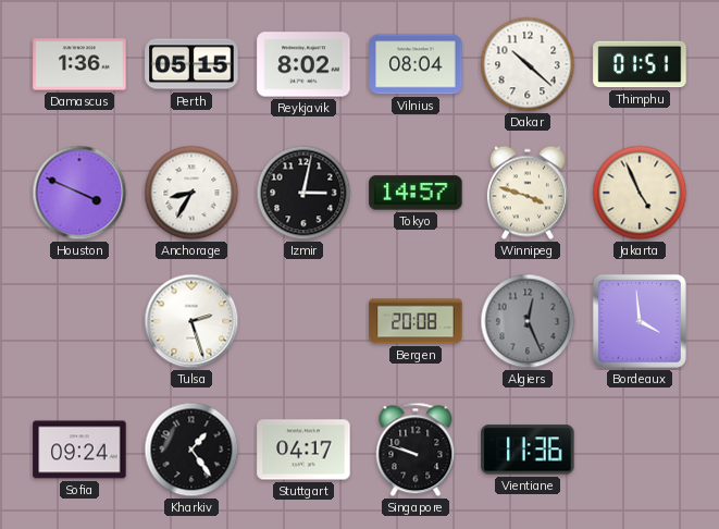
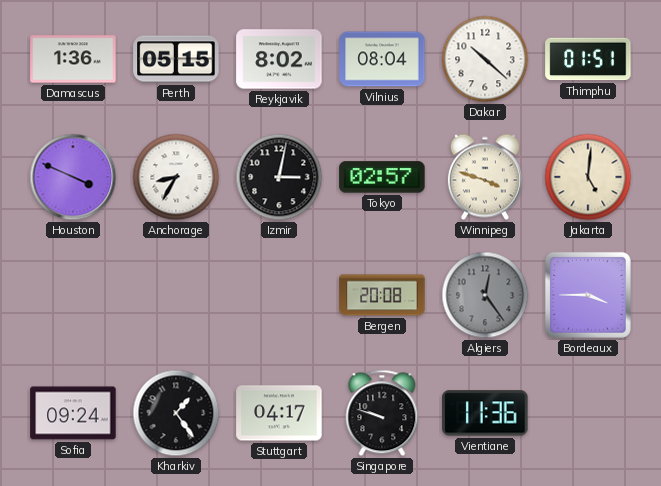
Tokyo: 14:57 -> 02:57 (382, 177)
Jakarta: 4:56 -> 5:01 (588, 177)
Tulsa: 2:27 -> none (191, 321)
Algiers: 12:26 -> 12:24 (485, 295)
Bordeaux: 3:59 -> 3:45 (588, 295)
